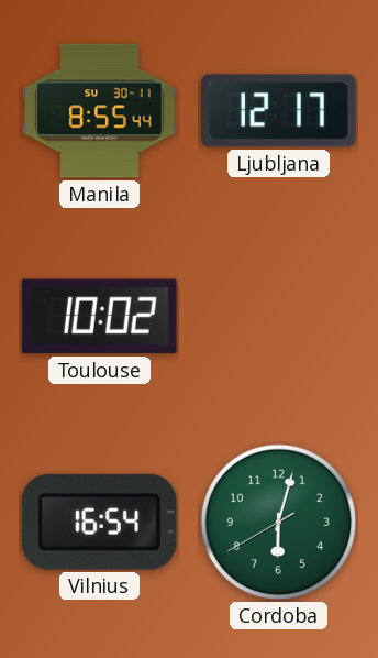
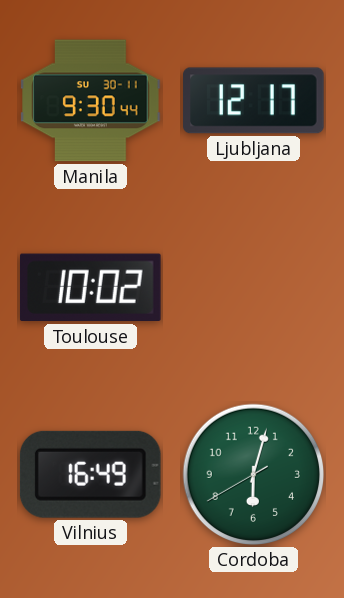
Manila: 8:55 -> 9:30 (91, 101)
Vilnius: 16:54 -> 16:49 (90, 474)
